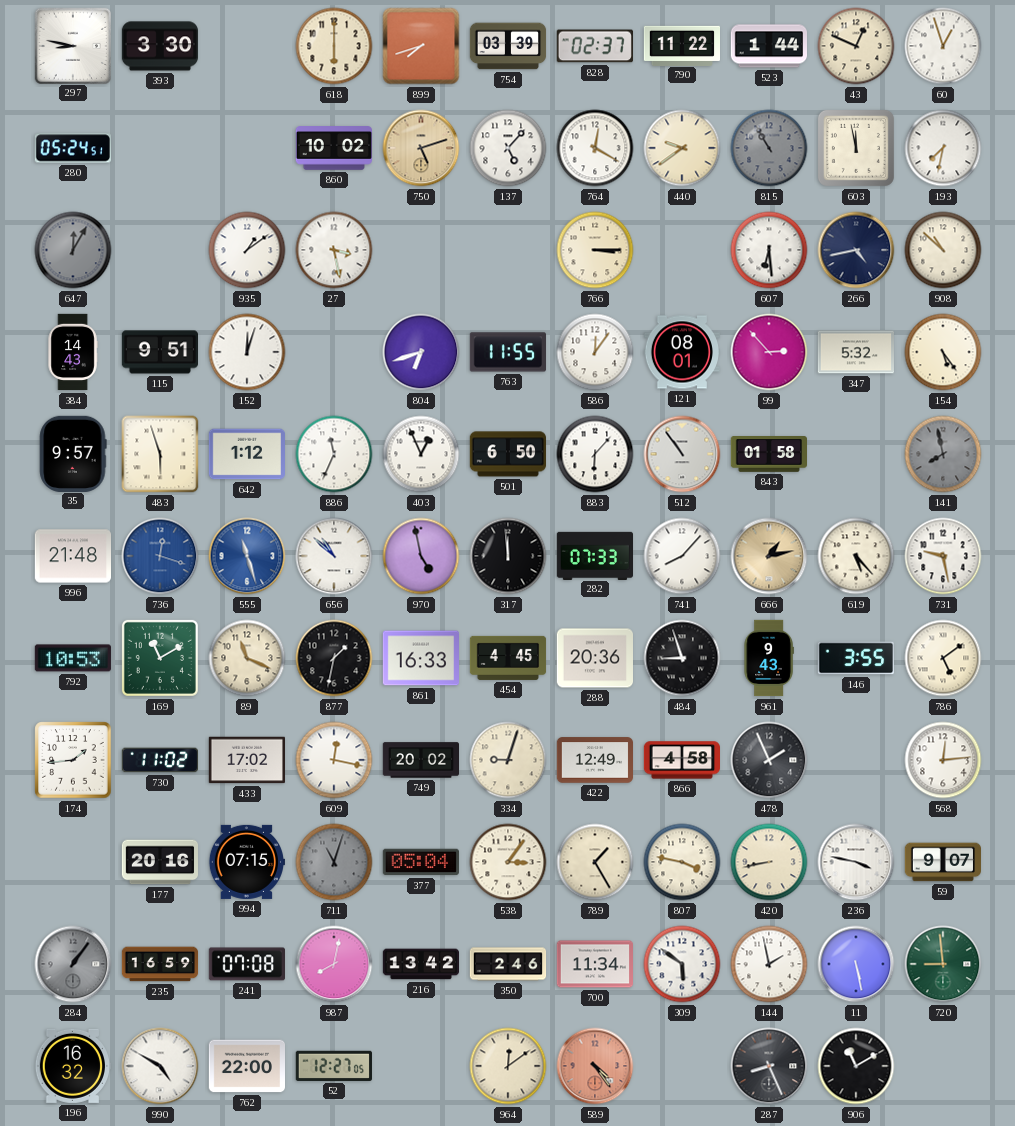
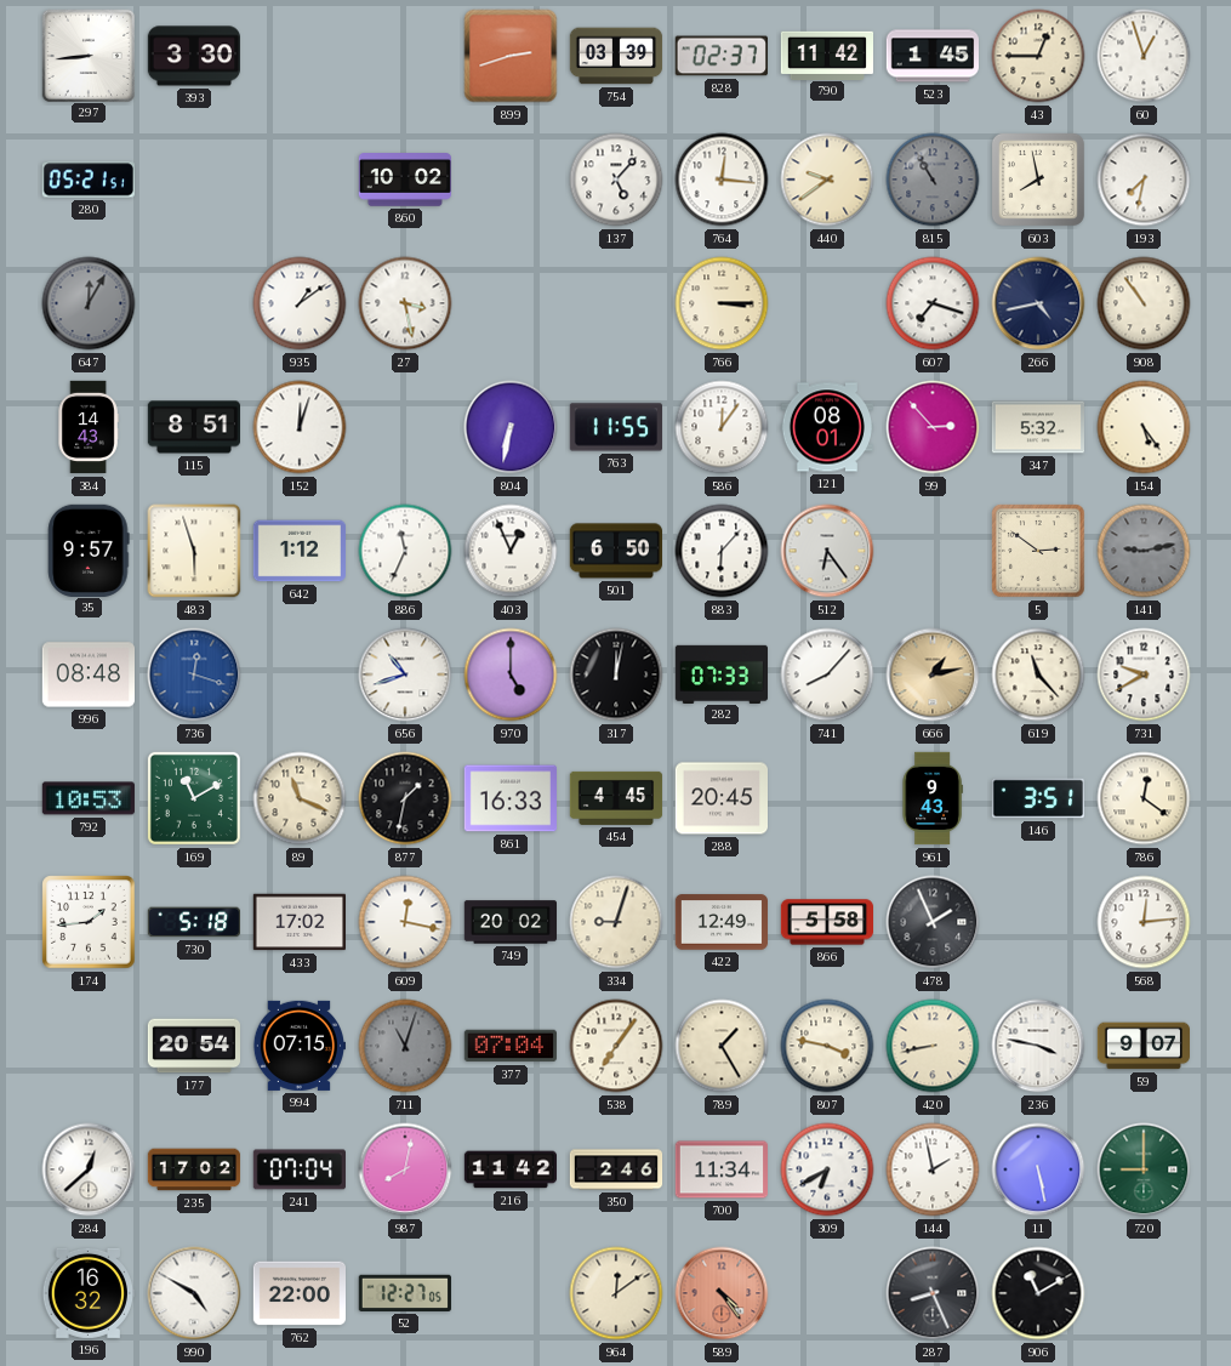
297: 8:47 -> 8:44 (87, 55)
618: 6:00 -> none (334, 46)
899: 7:42 -> 2:42 (511, 56)
790: 11:22 -> 11:42 (827, 55)
523: 1:44 -> 1:45 (931, 56)
43: 12:49 -> 12:45 (1038, 56)
280: 05:24 -> 05:21 (89, 180)
750: 5:12 -> none (421, 148)
764: 12:20 -> 12:16 (722, 180)
603: 11:58 -> 7:58 (1038, 180)
607: 6:29 -> 7:18 (933, 303)
908: 10:52 -> 10:54 (1144, 303)
115: 9:51 -> 8:51 (194, 427)
804: 6:42 -> 6:32 (511, 427)
512: 10:54 -> 6:24 (827, 551)
843: 01:58 -> none (769, 454)
5: none -> 2:51 (1038, 551)
141: 7:58 -> 9:13 (1144, 551)
996: 21:48 -> 08:48 (87, 675)
555: 11:27 -> none (247, 556)
656: 10:52 -> 10:42 (405, 675)
970: 4:58 -> 5:00 (511, 675)
317: 11:59 -> 12:02 (616, 675)
619: 5:23 -> 11:23 (1038, 675)
731: 9:28 -> 9:40 (1144, 675)
288: 20:36 -> 20:45 (720, 798)
484: 8:57 -> none (682, 658)
146: 3:55 -> 3:51 (1037, 798)
786: 5:09 -> 12:21 (1144, 798)
730: 11:02 -> 5:18 (193, 922)
866: 4:58 -> 5:58 (827, 922)
177: 20:16 -> 20:54 (194, 1046)
377: 05:04 -> 07:04 (511, 1046)
538: 3:06 -> 7:06 (616, 1046)
284: 1:06 -> 12:38 (89, 1169)
284 dial: grey -> white (89, 1169)
235: 16:59 -> 17:02 (194, 1169)
241: 07:08 -> 07:04 (298, 1169)
216: 13:42 -> 11:42 (509, 1169)
309: 5:51 -> 6:40 (827, 1169)
720: 8:59 -> 9:00 (1144, 1169)
